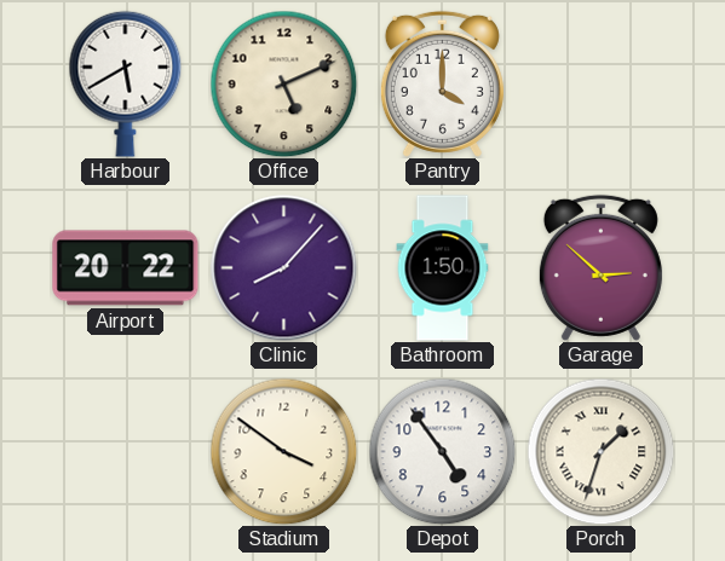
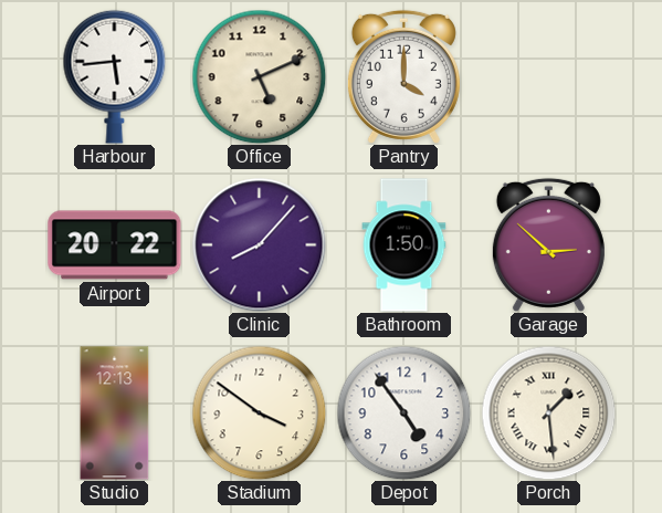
Harbour: 5:40 -> 5:44 (115, 76)
Studio: none -> 12:13 (115, 413)
Porch: 1:33 -> 1:29 (548, 412)
